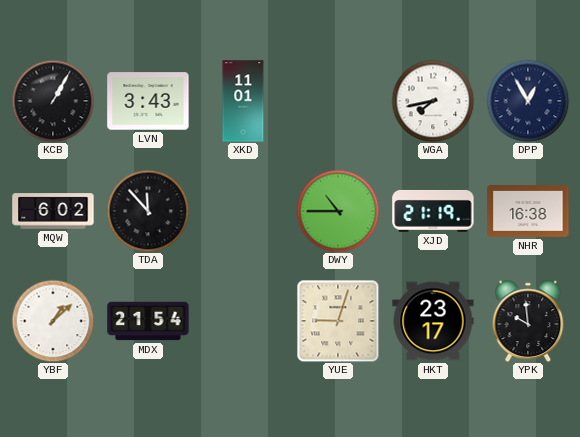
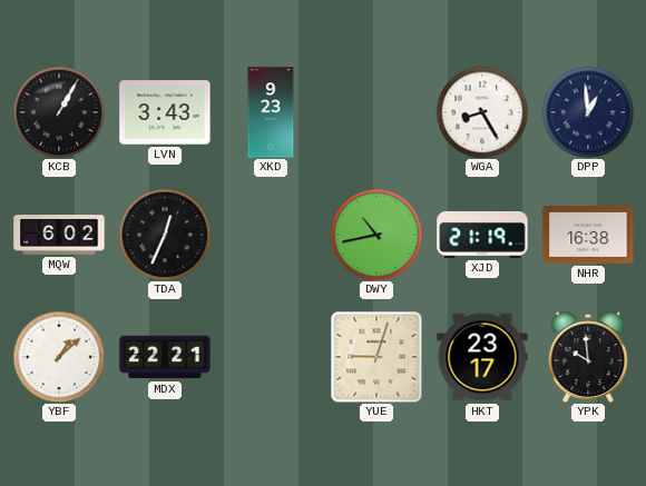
XKD: 11:01 -> 9:23 (271, 112)
WGA: 7:43 -> 8:25 (482, 112)
DPP: 12:55 -> 12:59 (588, 112)
TDA: 11:53 -> 12:34 (165, 235)
DWY: 10:45 -> 10:43 (376, 235)
MDX: 21:54 -> 22:21 (165, 357)
